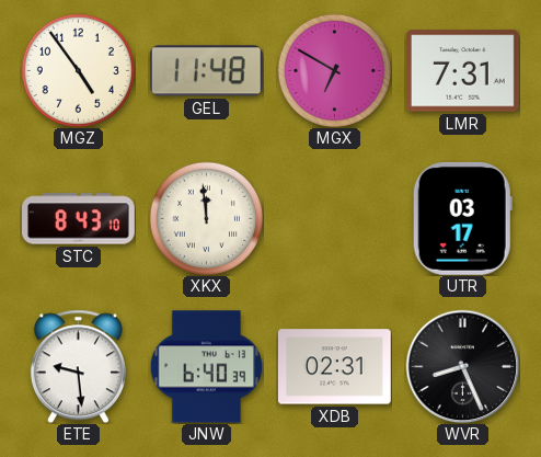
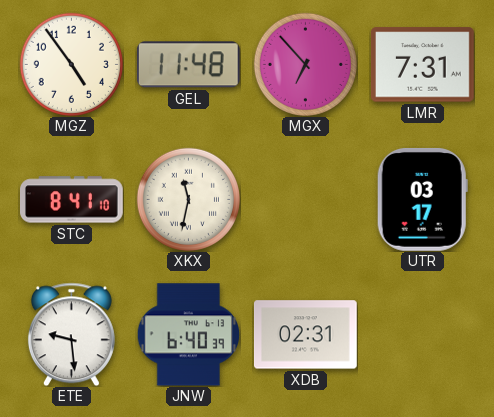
MGX: 6:50 -> 6:53 (305, 64)
STC: 8:43 -> 8:41 (72, 200)
XKX: 11:59 -> 11:32 (188, 199)
WVR: 8:26 -> none (462, 366)
